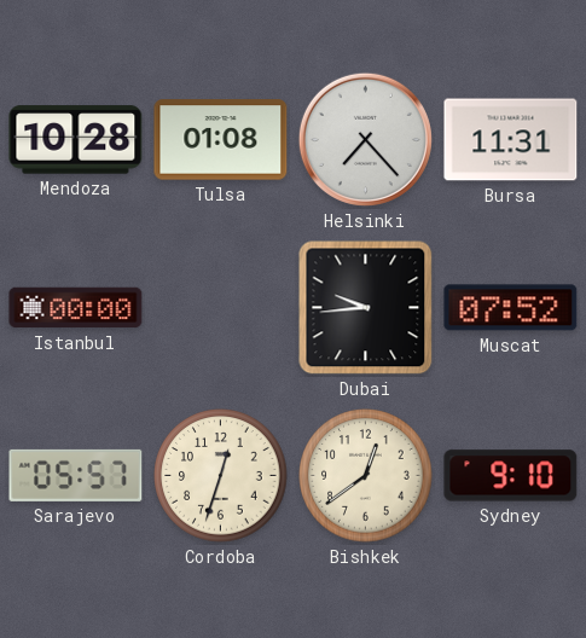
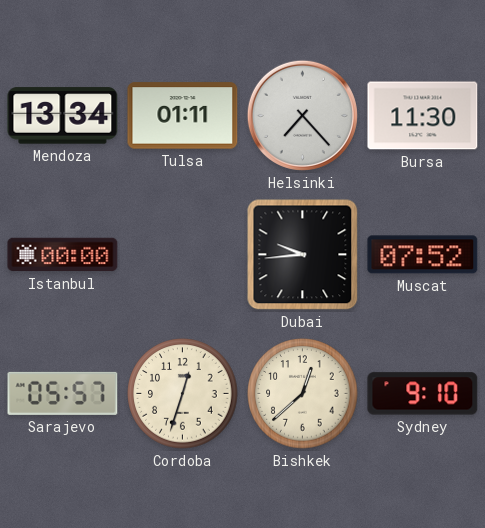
Mendoza: 10:28 -> 13:34 (63, 116)
Tulsa: 01:08 -> 01:11 (183, 116)
Bursa: 11:31 -> 11:30 (423, 116)
Bishkek: 12:39 -> 12:38 (303, 394)
